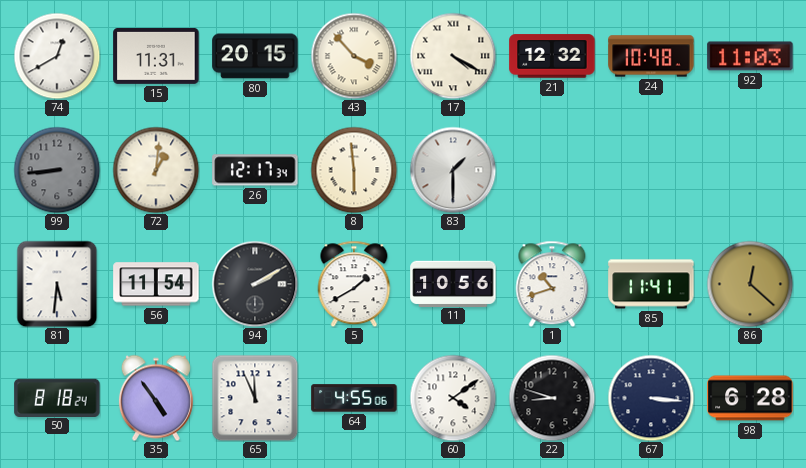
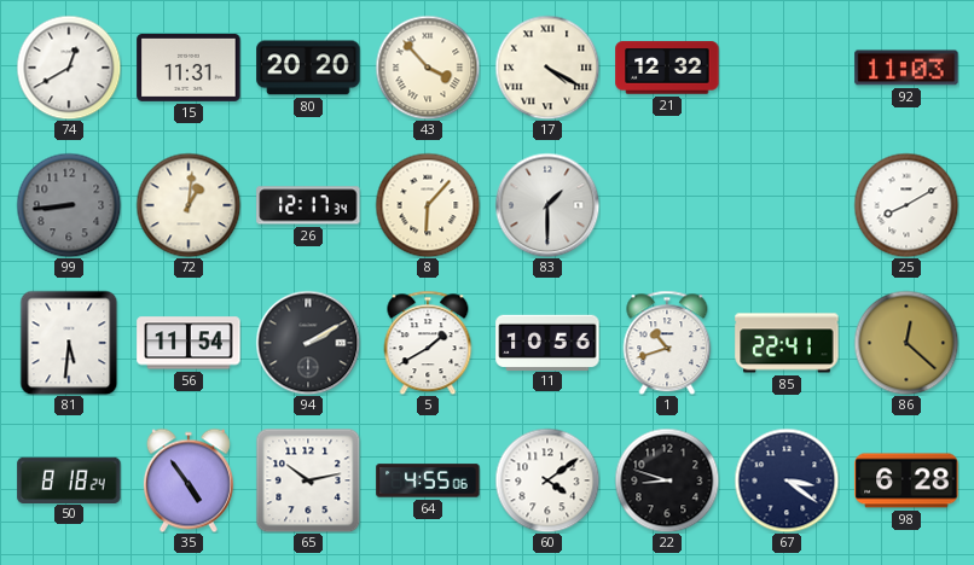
80: 20:15 -> 20:20 (308, 68)
24: 10:48 -> none (651, 56)
8: 5:59 -> 6:07 (428, 205)
25: none -> 8:10 (906, 205)
85: 11:41 -> 22:41 (787, 343)
65: 11:56 -> 10:13 (308, 480)
67: 3:16 -> 3:21 (787, 480)
